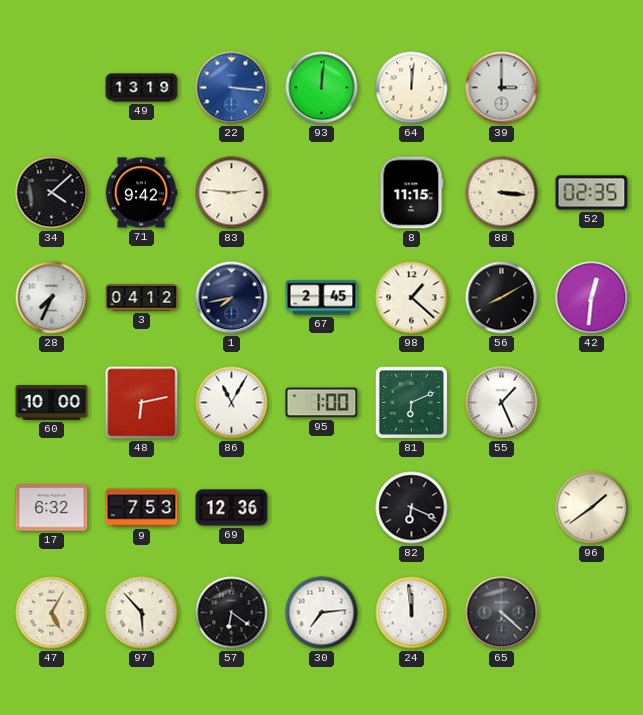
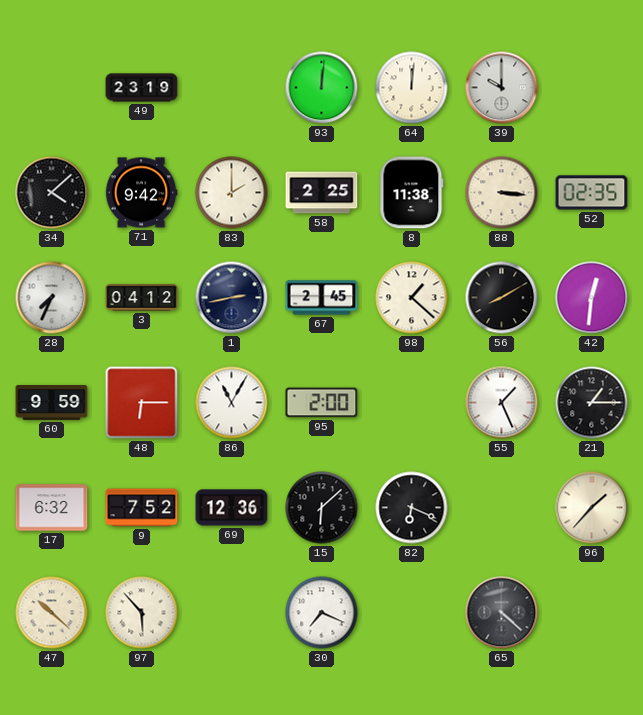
49: 13:19 -> 23:19 (142, 88)
22: 3:16 -> none (232, 88)
39: 3:00 -> 10:00 (502, 88)
83: 2:46 -> 2:00 (232, 193)
58: none -> 2:25 (322, 193)
8: 11:15 -> 11:38 (412, 193)
1: 7:43 -> 2:43 (232, 298)
60: 10:00 -> 9:59 (52, 402)
48: 6:13 -> 6:15 (142, 403)
95: 1:00 -> 2:00 (322, 403)
81: 6:11 -> none (411, 402)
21: none -> 1:15 (592, 403)
9: 7:53 -> 7:52 (142, 508)
15: none -> 6:08 (322, 508)
96: 1:39 -> 1:37 (592, 508)
47: 5:05 -> 10:22 (52, 613)
57: 6:21 -> none (232, 613)
30: 7:14 -> 7:19 (322, 613)
24: 11:59 -> none (412, 613)
